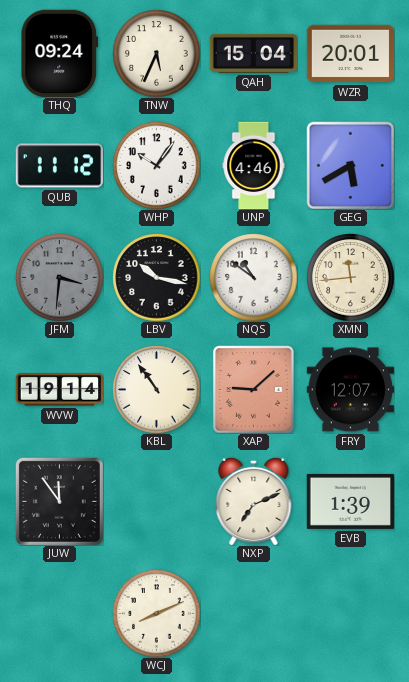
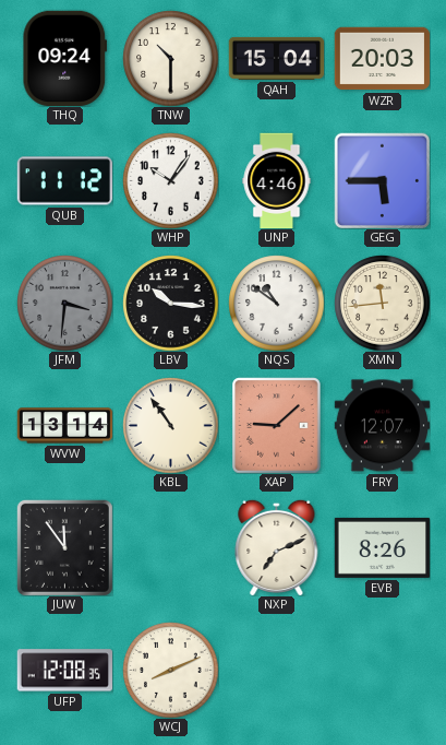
TNW: 5:34 -> 10:30 (170, 58)
WZR: 20:01 -> 20:03 (382, 59)
GEG: 5:40 -> 5:45 (382, 180)
LBV: 10:17 -> 10:16 (170, 303)
WVW: 19:14 -> 13:14 (64, 426)
EVB: 1:39 -> 8:26 (382, 547)
UFP: none -> 12:08 (64, 671)
